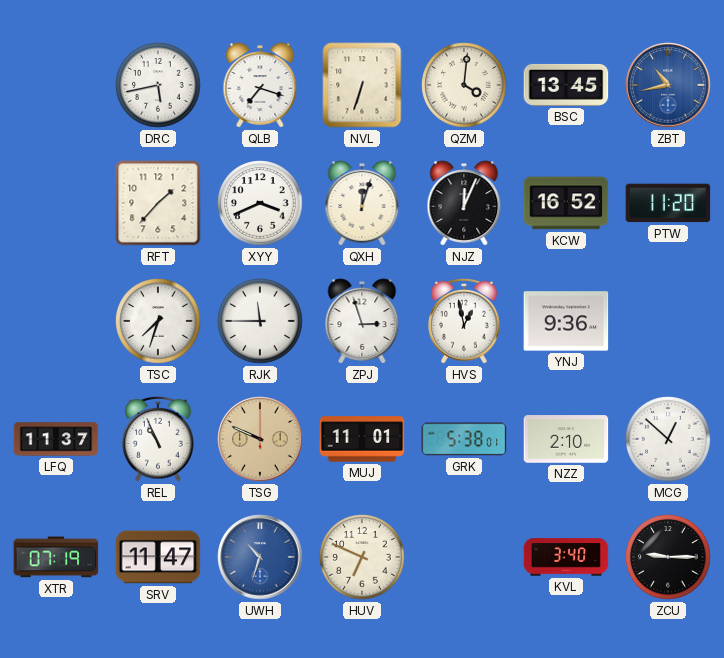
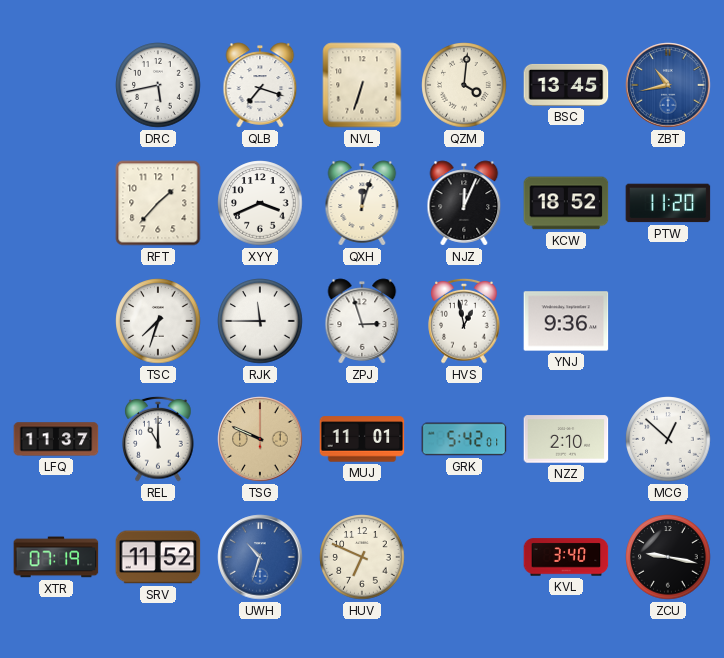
KCW: 16:52 -> 18:52 (566, 203)
REL: 10:56 -> 11:00 (158, 439)
GRK: 5:38 -> 5:42 (464, 439)
SRV: 11:47 -> 11:52 (158, 557)
ZCU: 9:15 -> 9:17 (668, 557)
